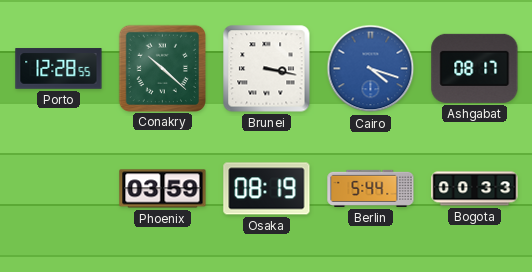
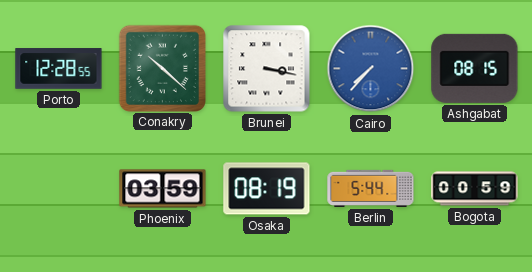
Cairo: 4:18 -> 7:37 (371, 69)
Ashgabat: 08:17 -> 08:15 (475, 68)
Bogota: 00:33 -> 00:59 (475, 189)
